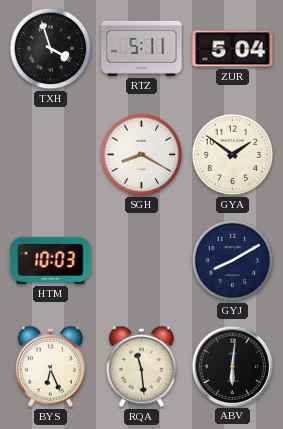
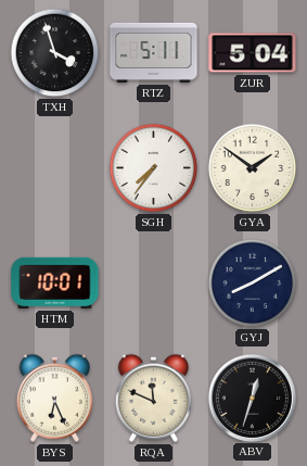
SGH: 8:20 -> 7:36 (154, 168)
HTM: 10:03 -> 10:01 (55, 282)
RQA: 11:29 -> 11:49 (153, 398)
ABV: 6:01 -> 12:33 (252, 398)
